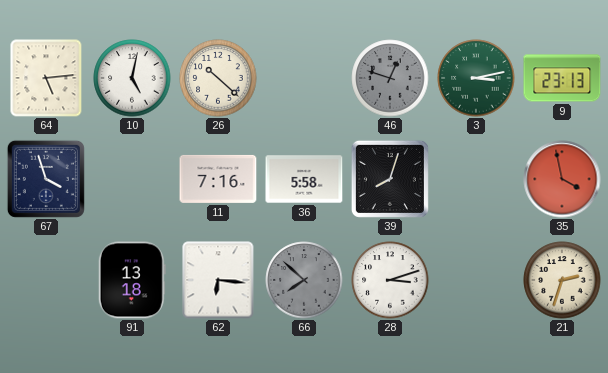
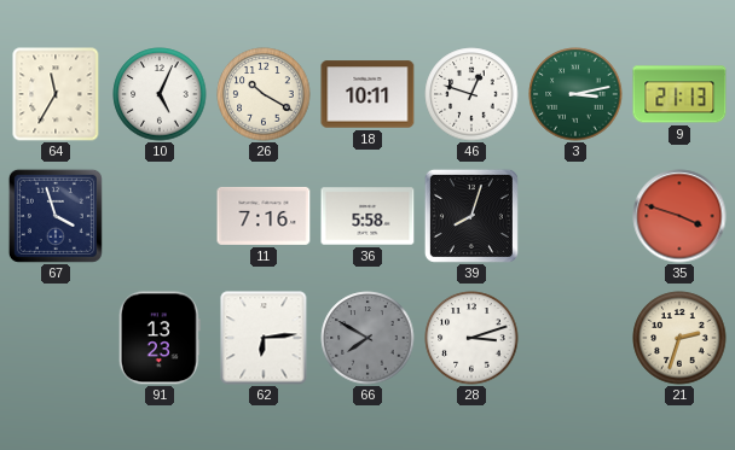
64: 5:14 -> 11:35 (56, 94)
10: 5:02 -> 5:04 (160, 94)
26: 10:22 -> 10:20 (264, 94)
18: none -> 10:11 (367, 94)
46 dial: grey -> white (471, 94)
9: 23:13 -> 21:13 (679, 94)
35: 3:58 -> 3:48 (679, 216)
91: 13:18 -> 13:23 (160, 338)
62: 6:16 -> 6:14 (264, 338)
66: 7:52 -> 7:50 (367, 338)
